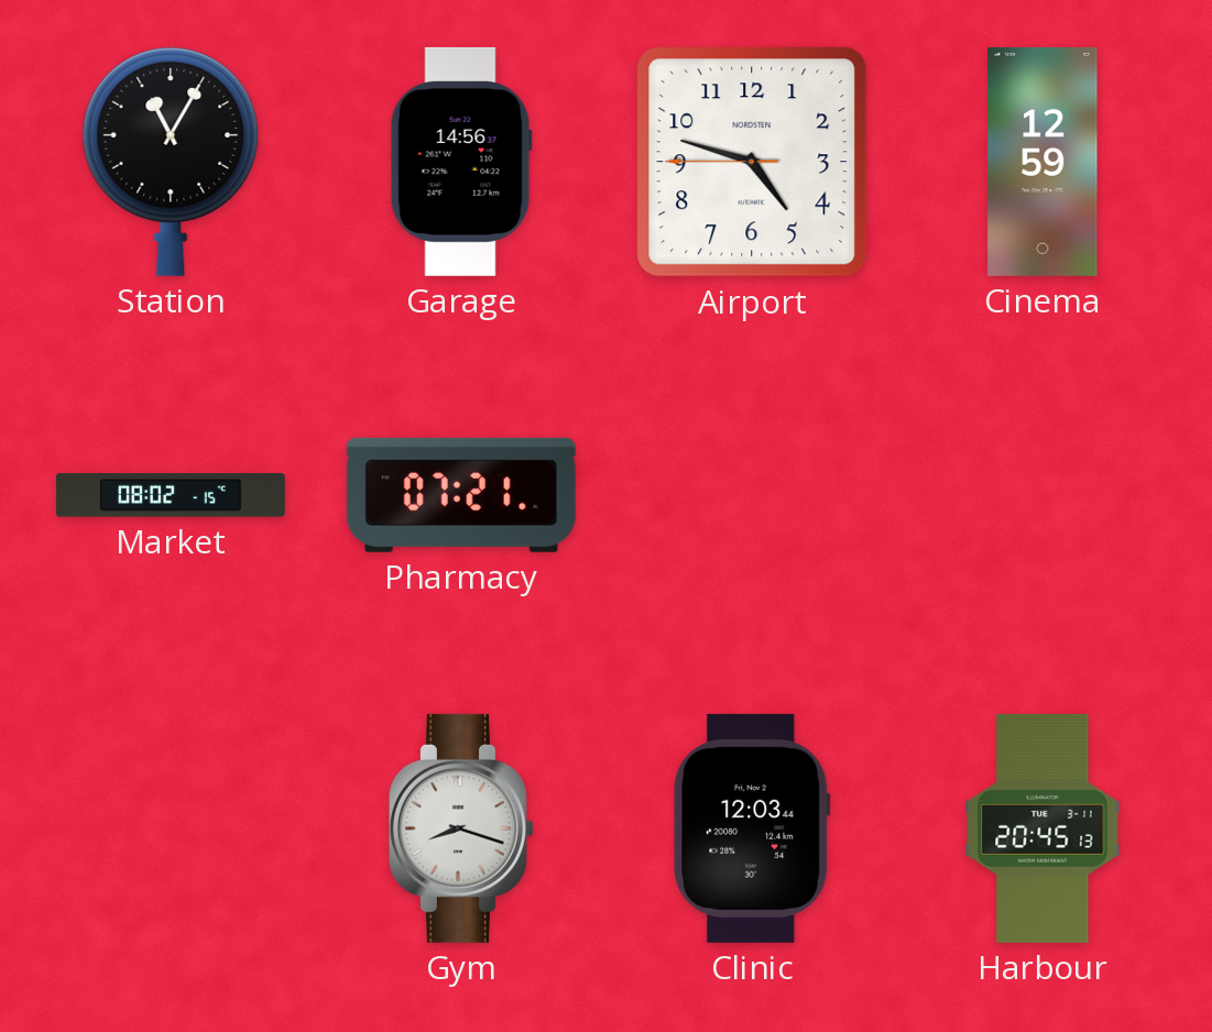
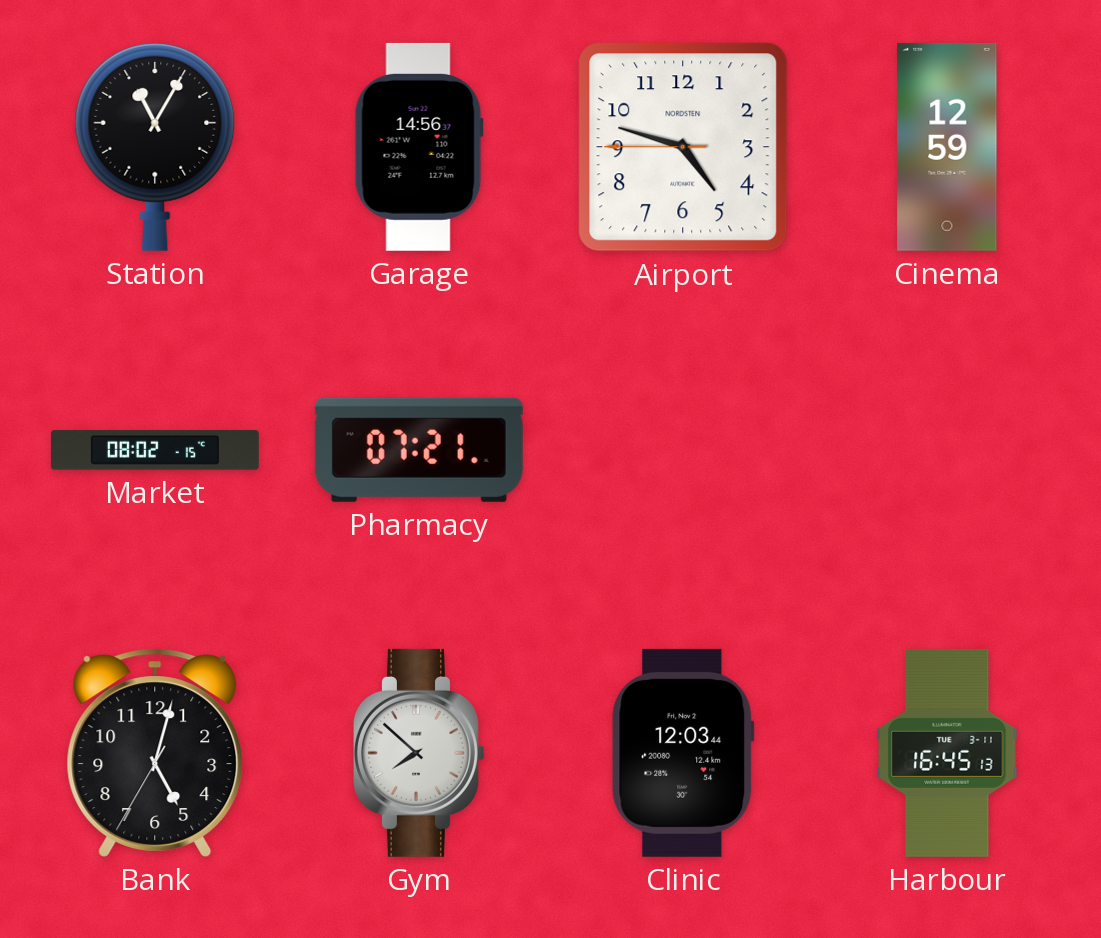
Bank: none -> 5:02 (155, 753)
Gym: 8:18 -> 7:52 (420, 753)
Harbour: 20:45 -> 16:45 (947, 753)
